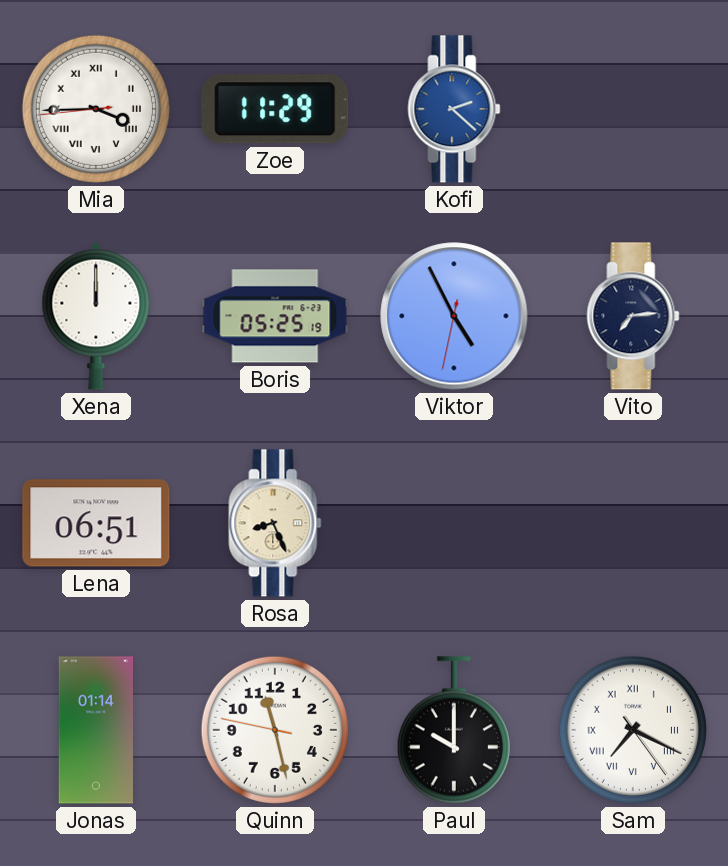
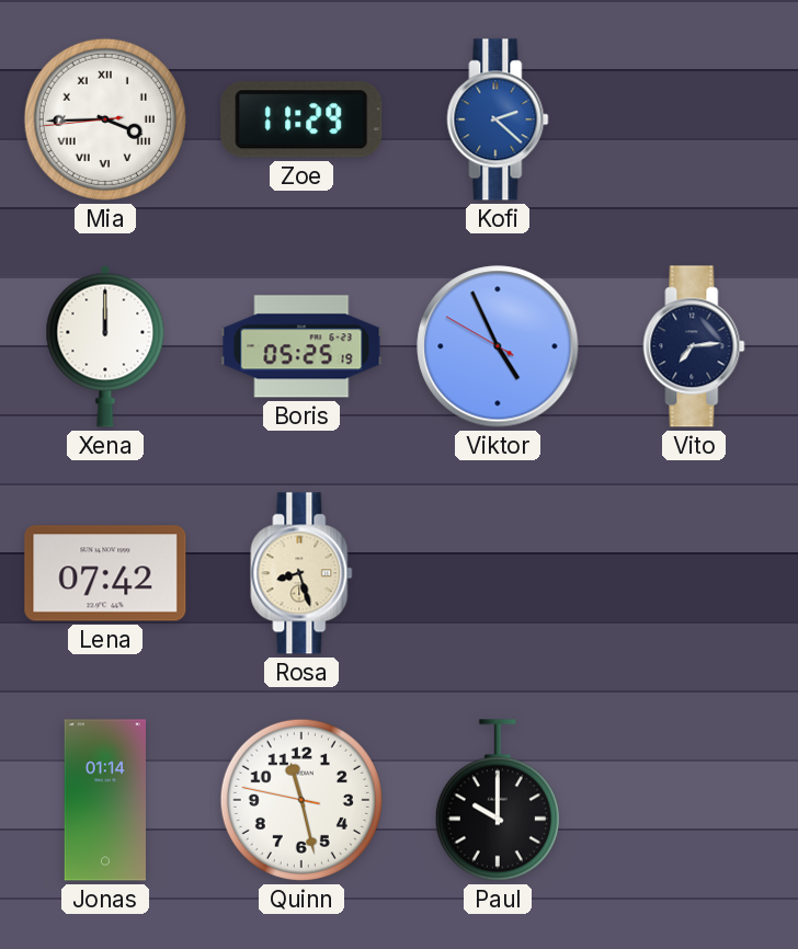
Viktor: 4:55:32 -> 4:55:50 (498, 346)
Lena: 06:51 -> 07:42 (105, 573)
Rosa: 8:26 -> 8:27 (301, 573)
Sam: 7:19 -> none (633, 730)
